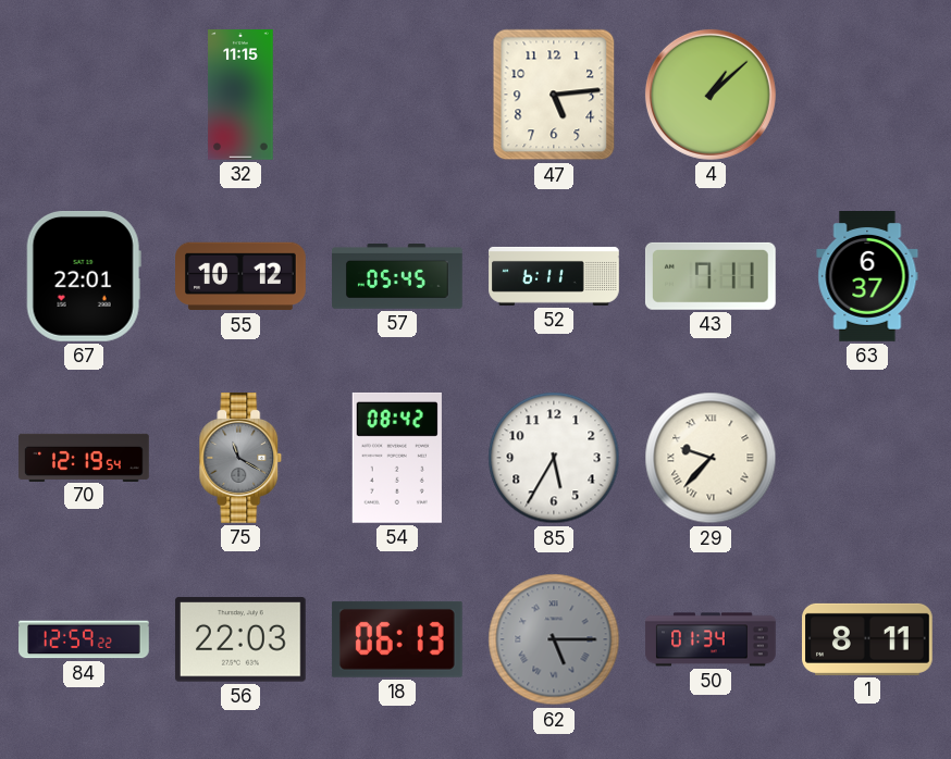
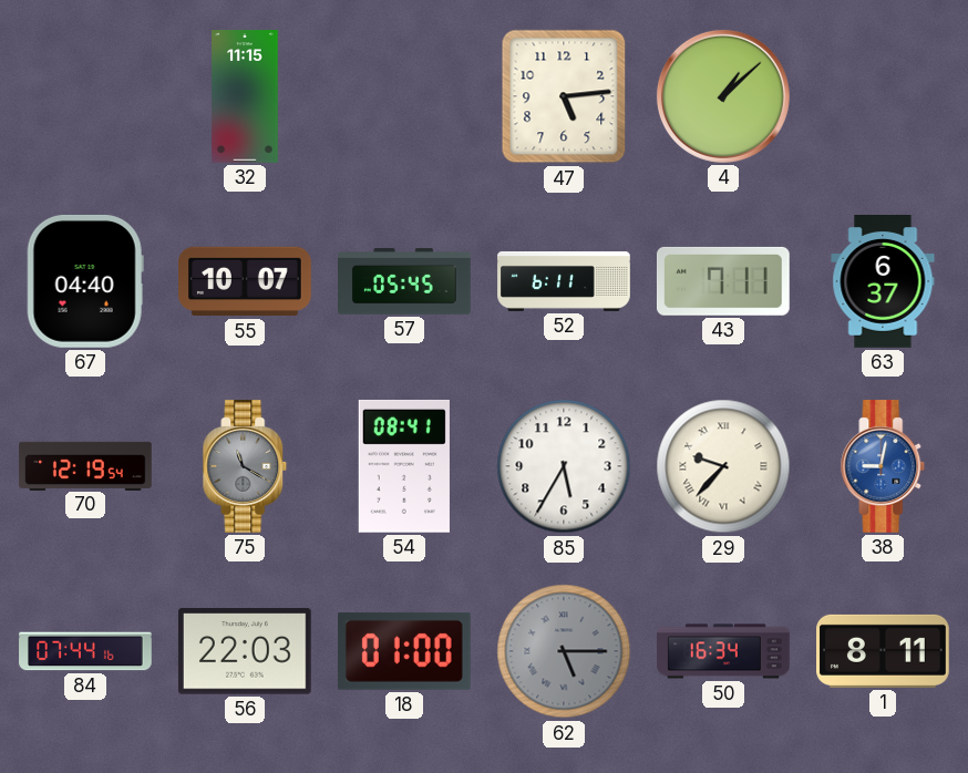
67: 22:01 -> 04:40 (85, 281)
55: 10:12 -> 10:07 (246, 281)
54: 08:42 -> 08:41 (404, 466)
38: none -> 9:02 (883, 467)
84: 12:59 -> 07:44 (85, 651)
18: 06:13 -> 01:00 (404, 651)
50: 01:34 -> 16:34 (723, 651)
